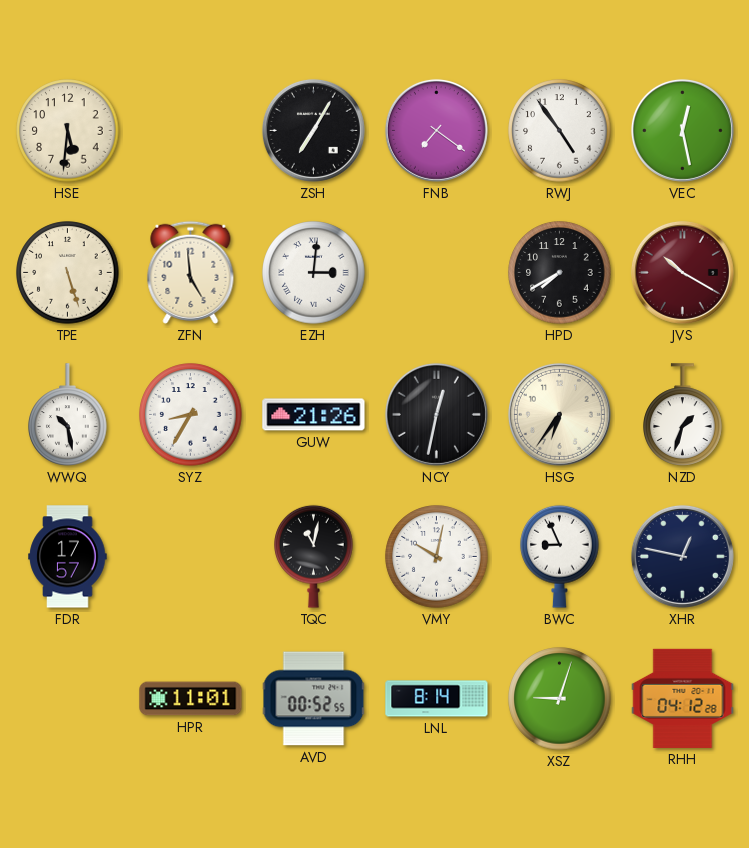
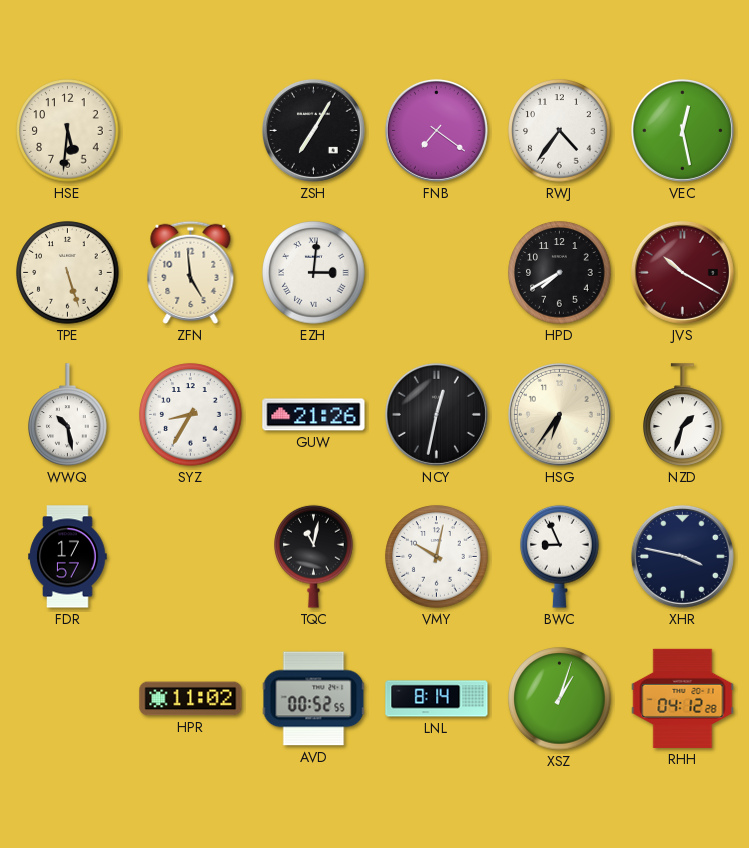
RWJ: 4:54 -> 4:36 (560, 131)
XHR: 12:47 -> 3:47 (682, 556)
HPR: 11:01 -> 11:02 (191, 699)
XSZ: 9:03 -> 1:03 (560, 699)
